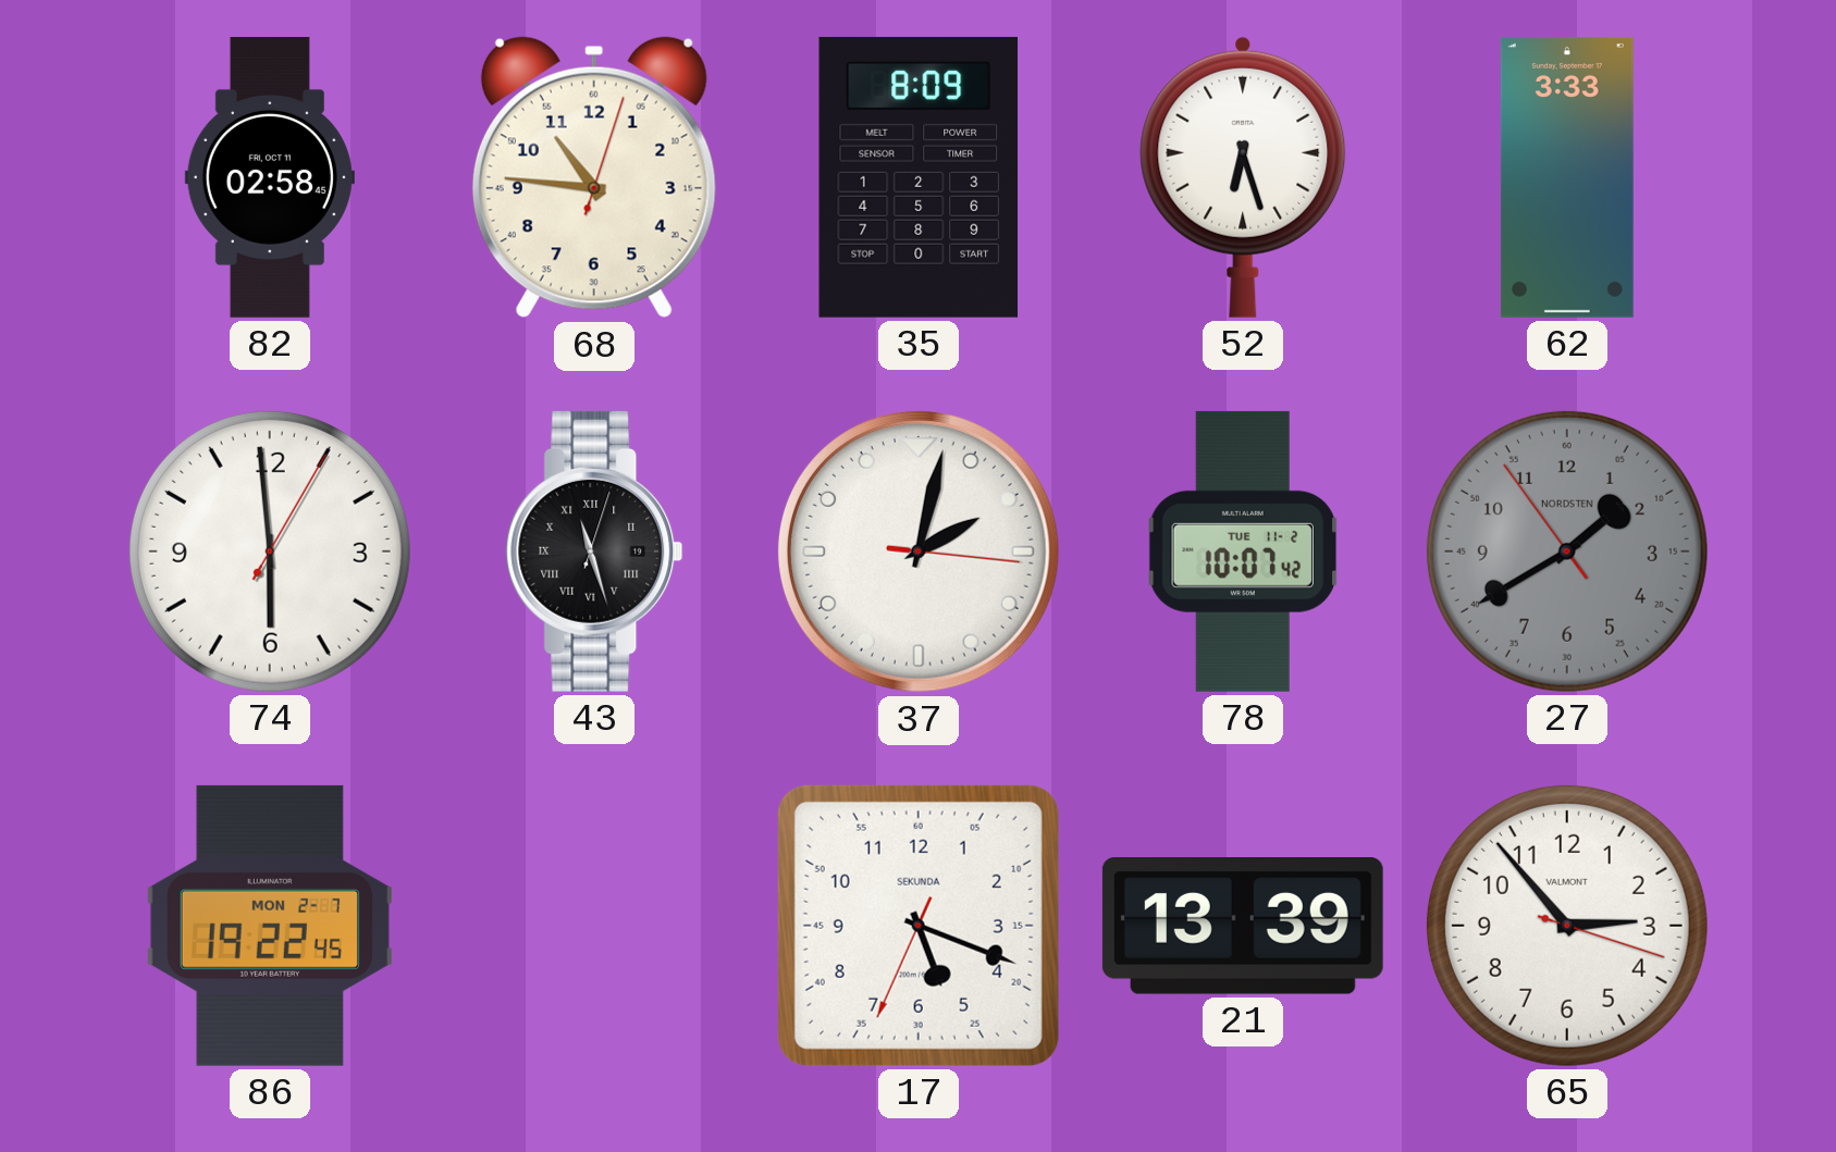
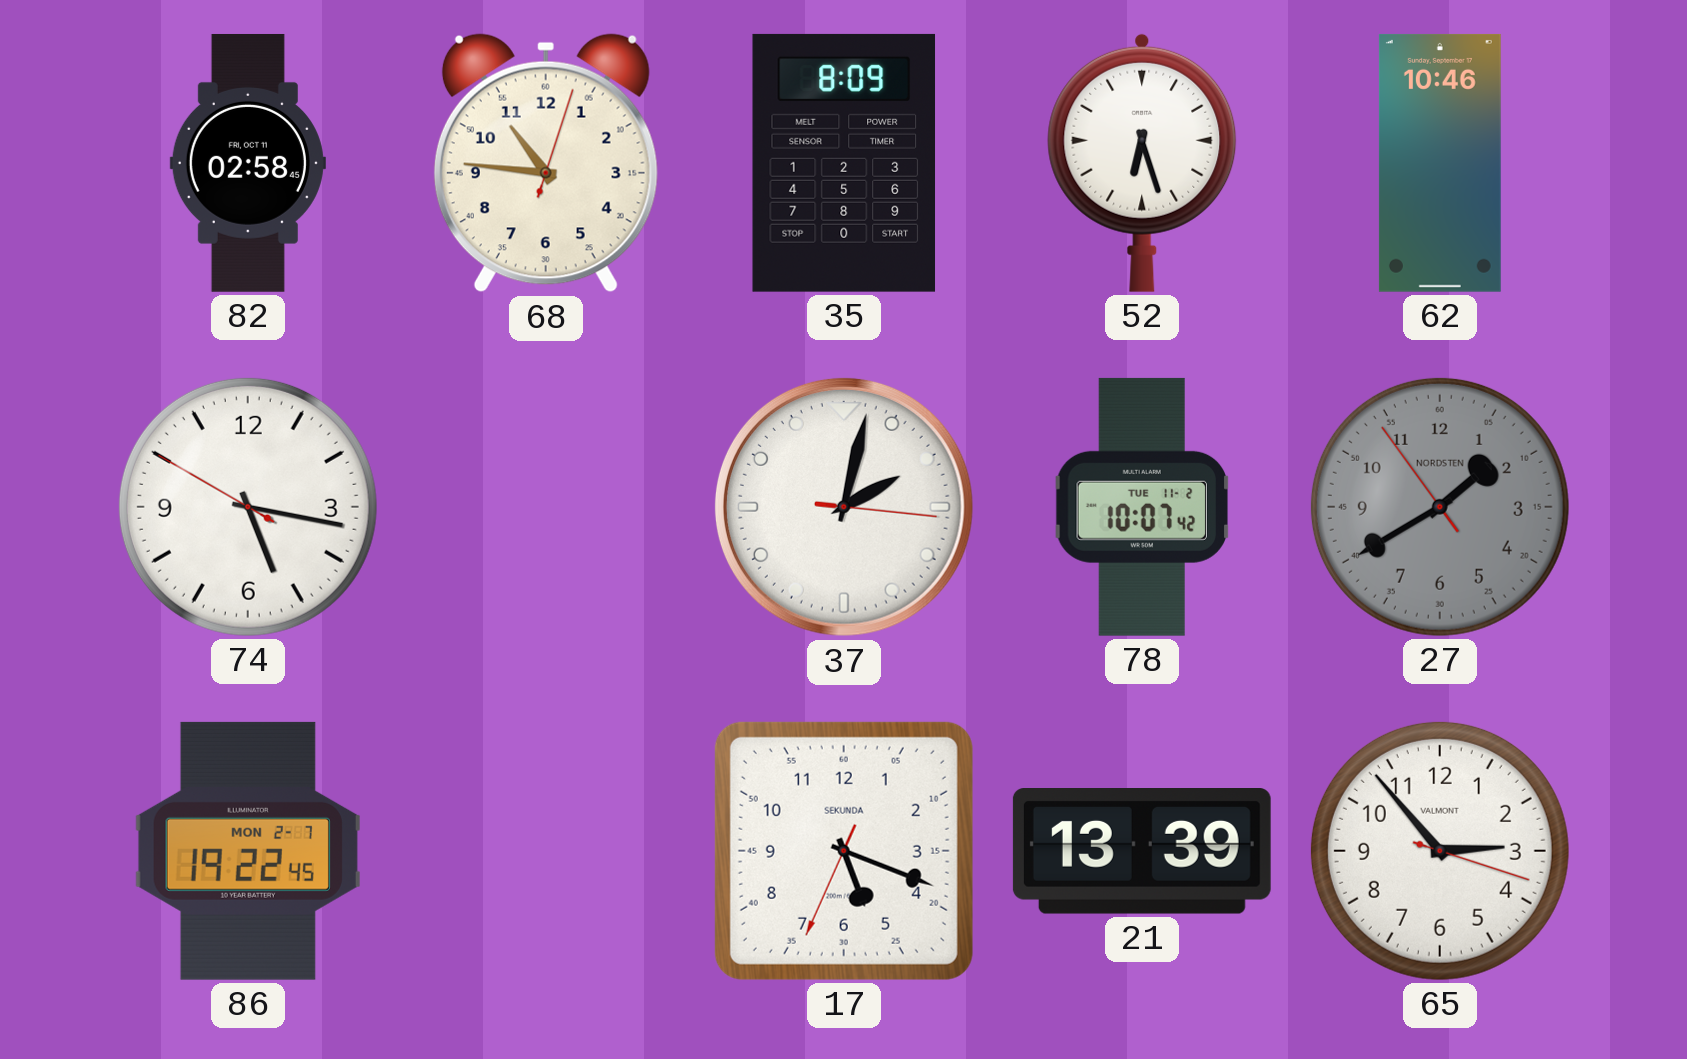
62: 3:33 -> 10:46 (1440, 163)
74: 5:59 -> 5:16 (248, 507)
43: 11:27 -> none (594, 552)
